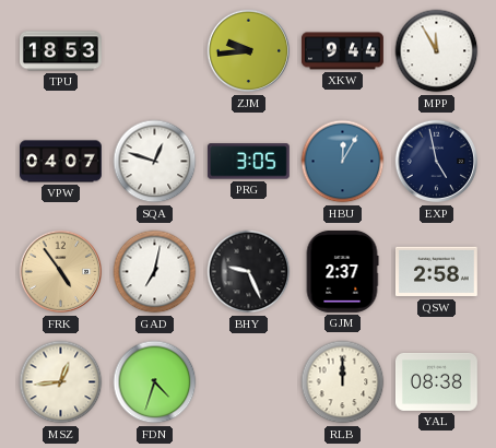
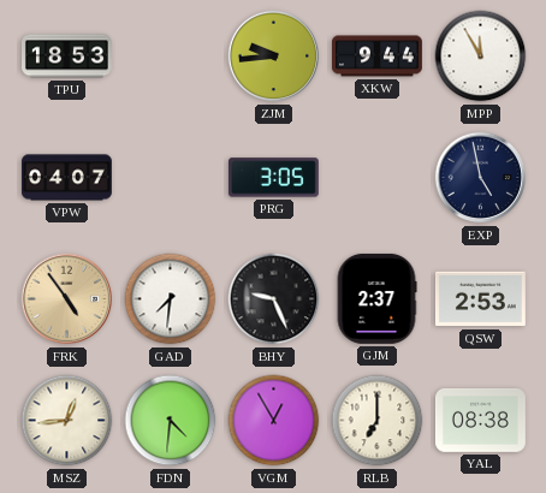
SQA: 12:48 -> none (155, 162)
HBU: 12:05 -> none (343, 162)
GAD: 7:02 -> 7:31 (171, 299)
QSW: 2:58 -> 2:53 (480, 299)
FDN: 4:33 -> 4:31 (171, 421)
VGM: none -> 12:55 (274, 421)
RLB: 12:00 -> 7:00 (378, 421)
